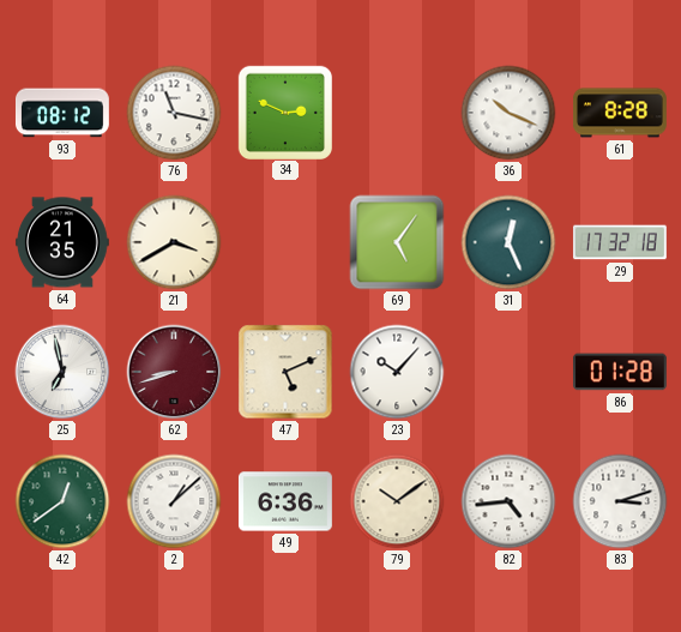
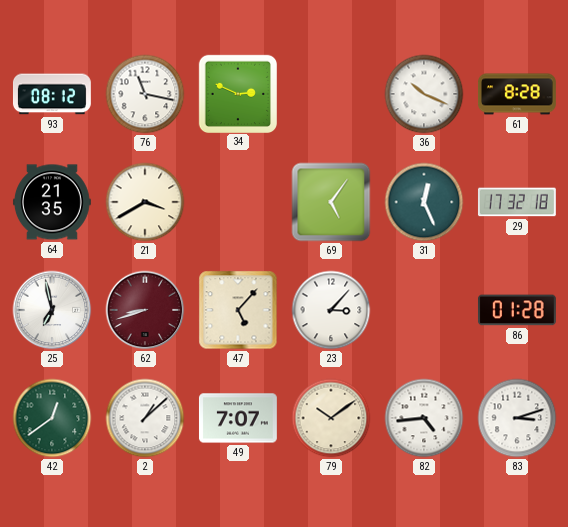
47: 5:11 -> 5:07 (238, 310)
23: 10:07 -> 3:07 (331, 310)
49: 6:36 -> 7:07 (238, 418)
